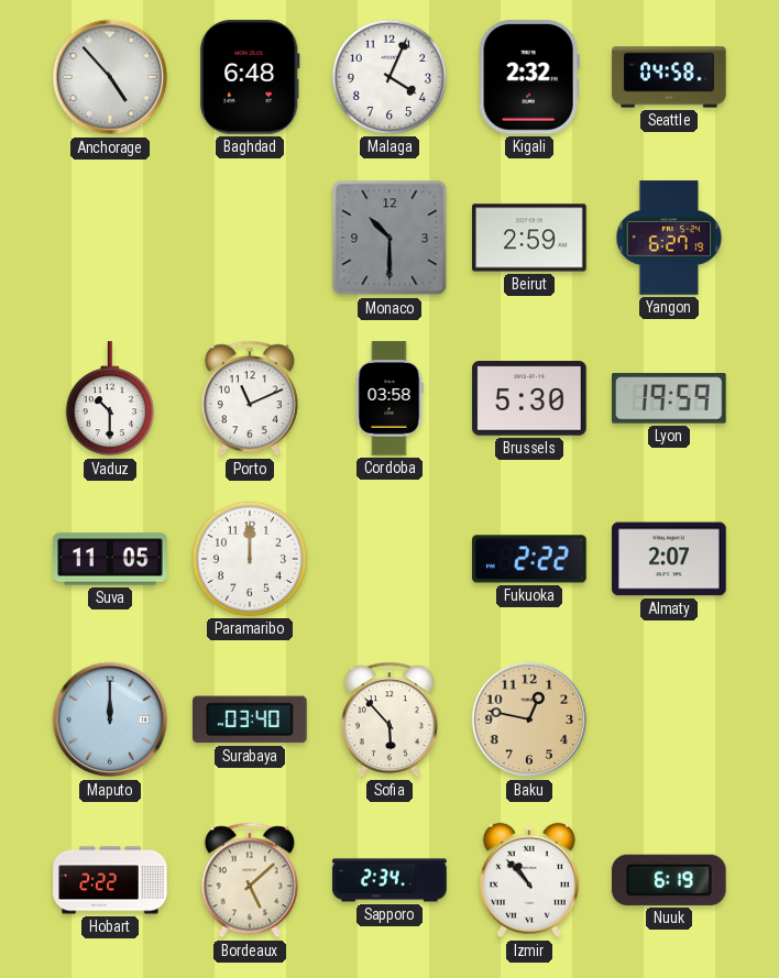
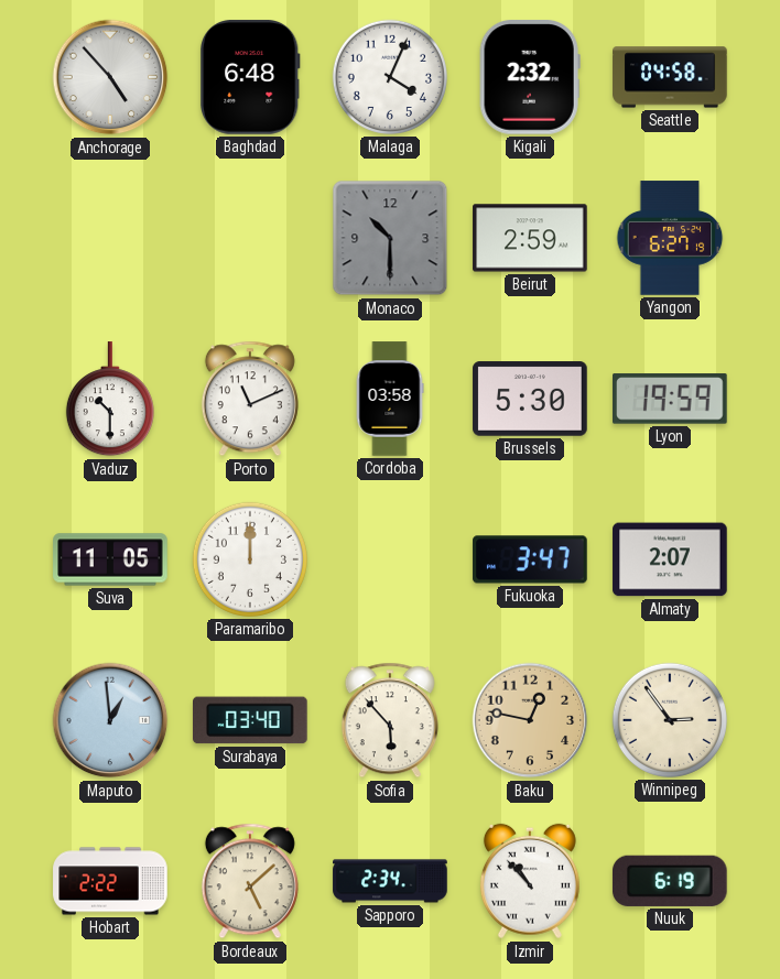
Fukuoka: 2:22 -> 3:47 (530, 559)
Maputo: 12:00 -> 12:59 (110, 720)
Winnipeg: none -> 2:54 (670, 720)
